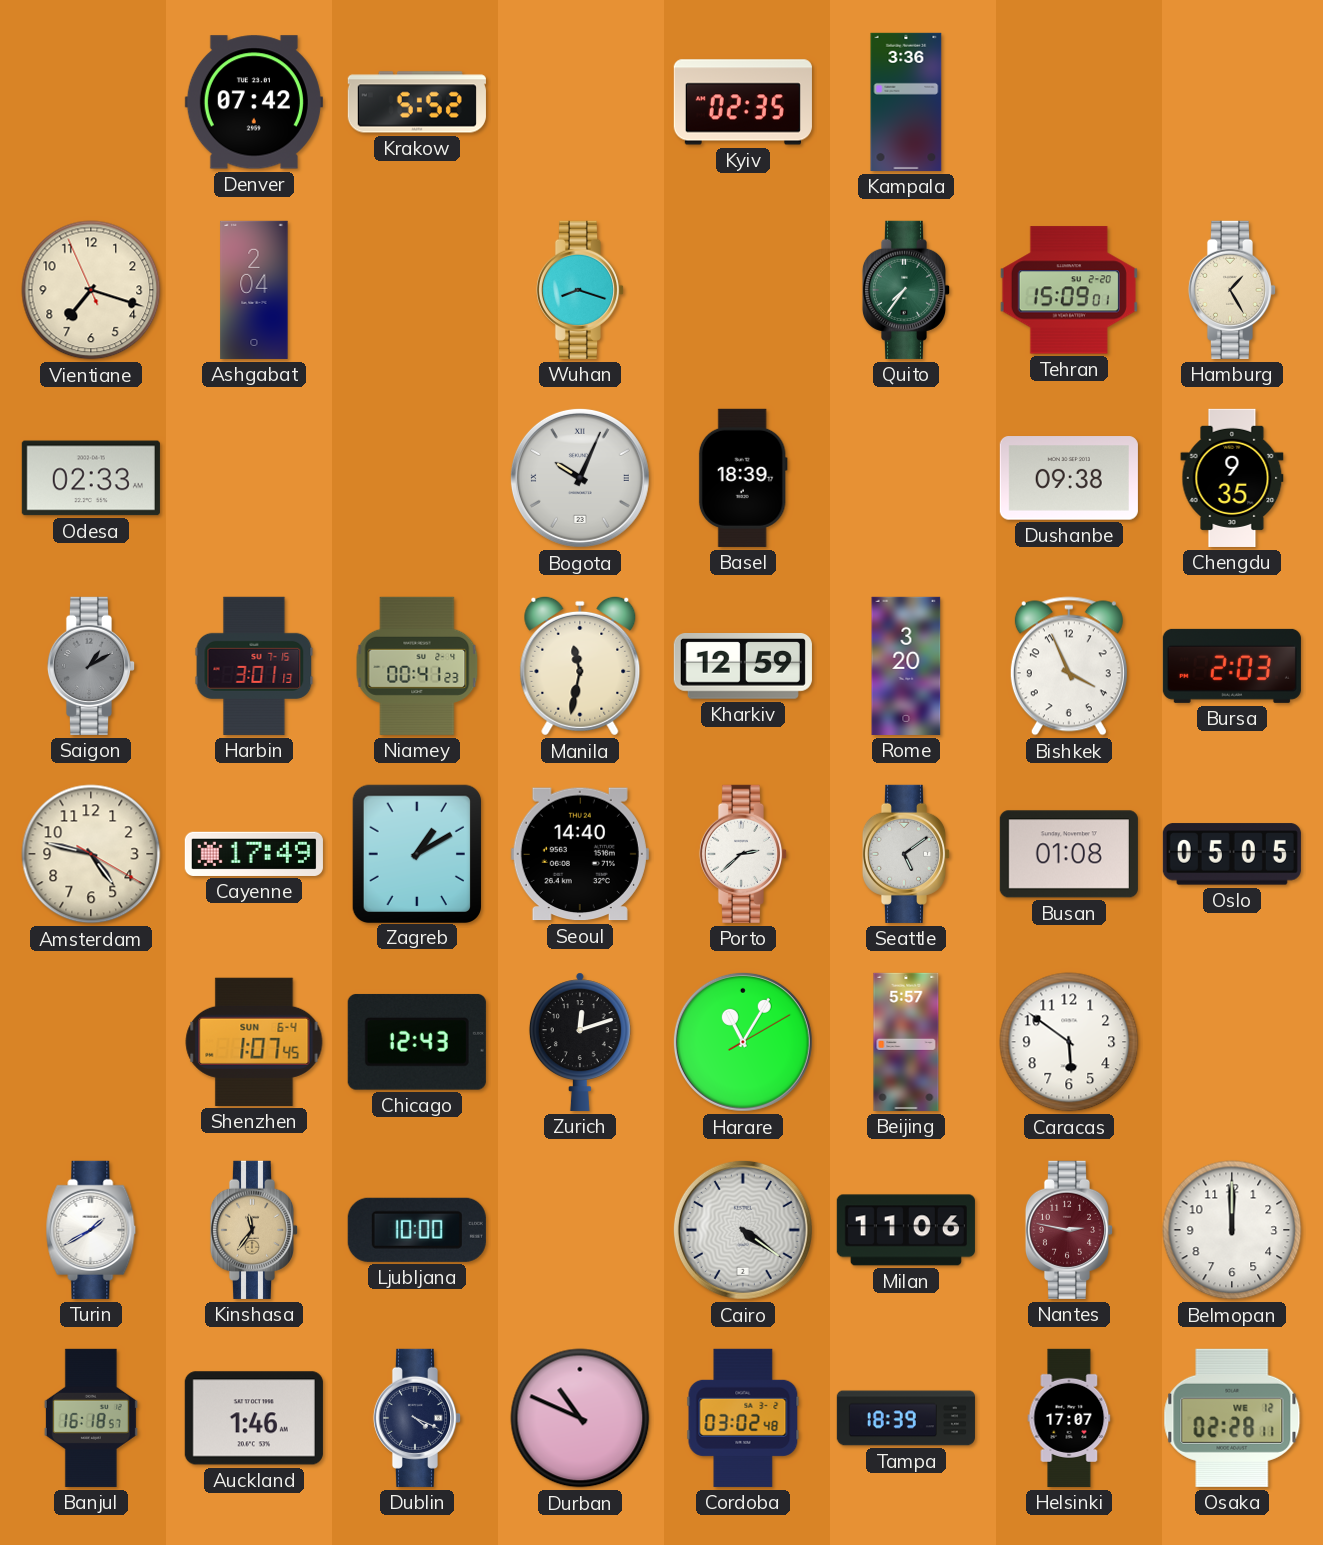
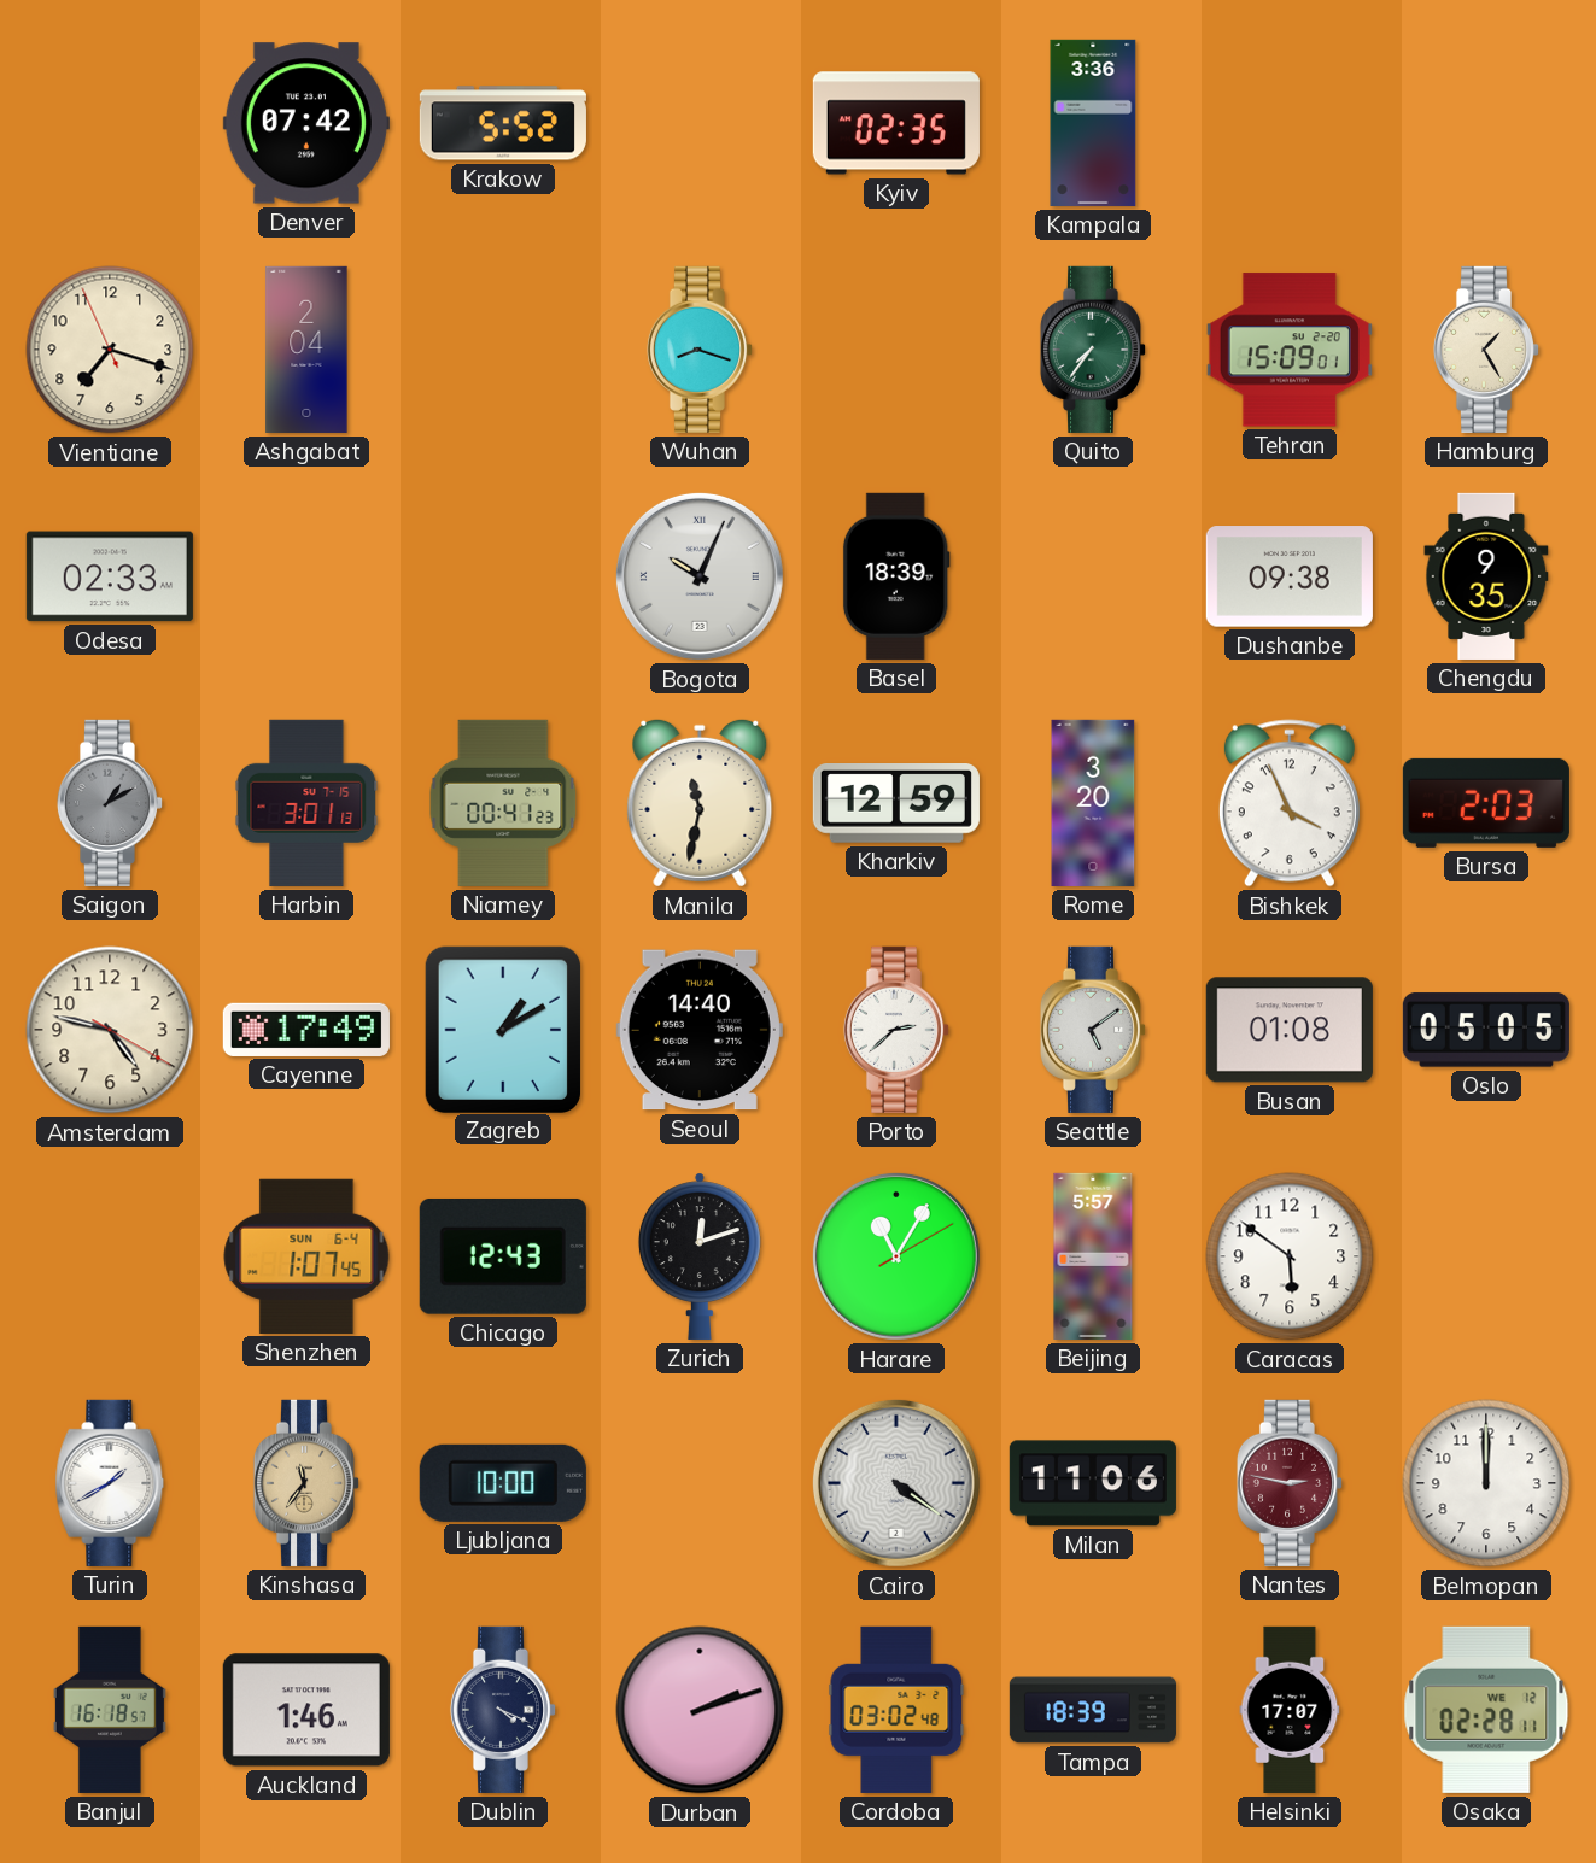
Durban: 10:49 -> 2:12 (700, 1710)
